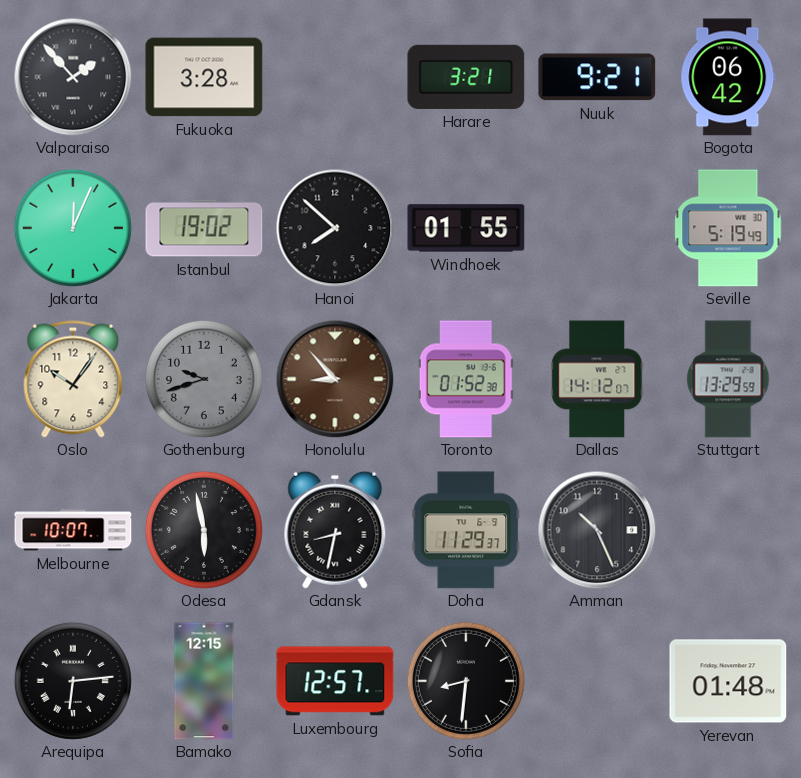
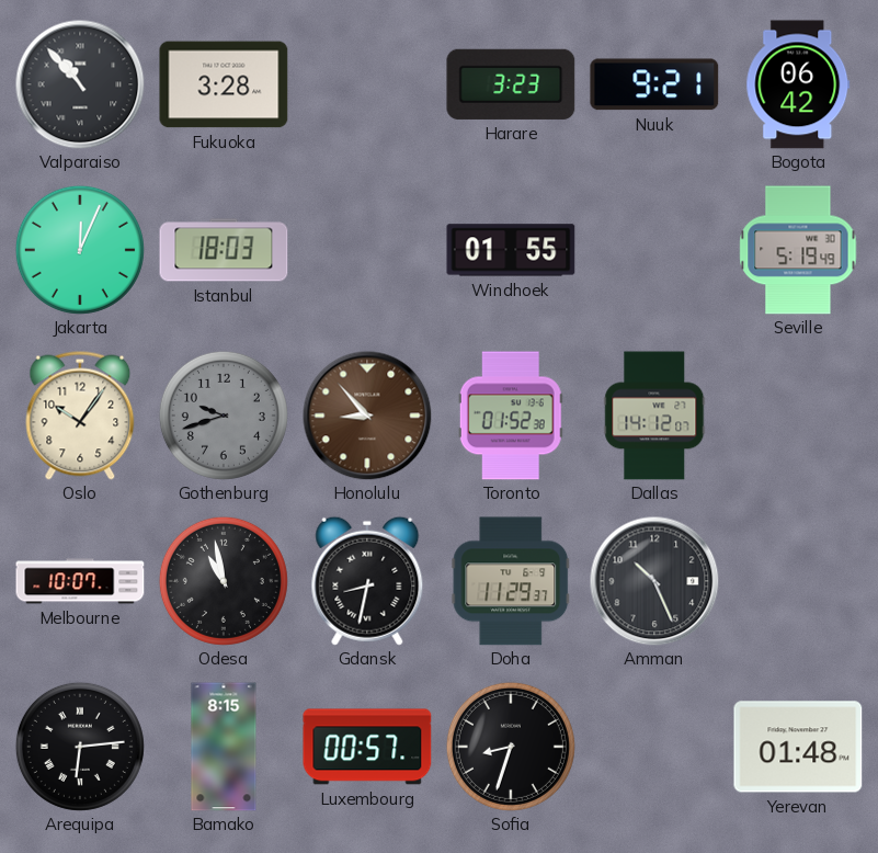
Valparaiso: 1:53 -> 10:53 (80, 84)
Harare: 3:21 -> 3:23 (511, 84)
Istanbul: 19:02 -> 18:03 (224, 250)
Hanoi: 7:52 -> none (335, 228)
Stuttgart: 13:29 -> none (728, 379)
Odesa: 5:58 -> 10:58 (224, 581)
Bamako: 12:15 -> 8:15 (224, 747)
Luxembourg: 12:57 -> 00:57 (367, 747)
Sofia: 8:31 -> 8:33 (511, 747)
